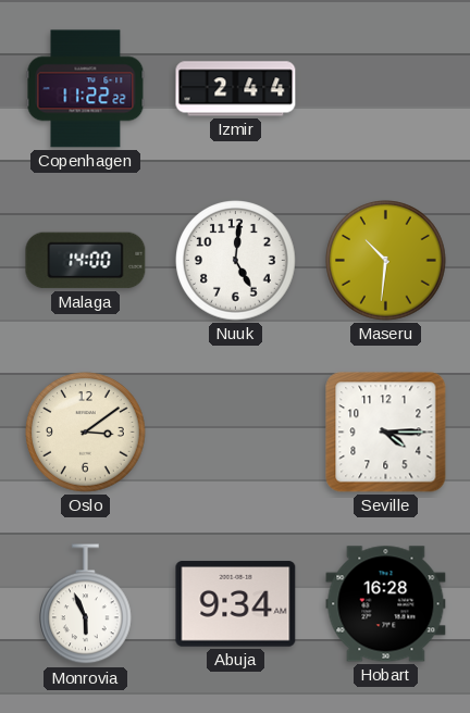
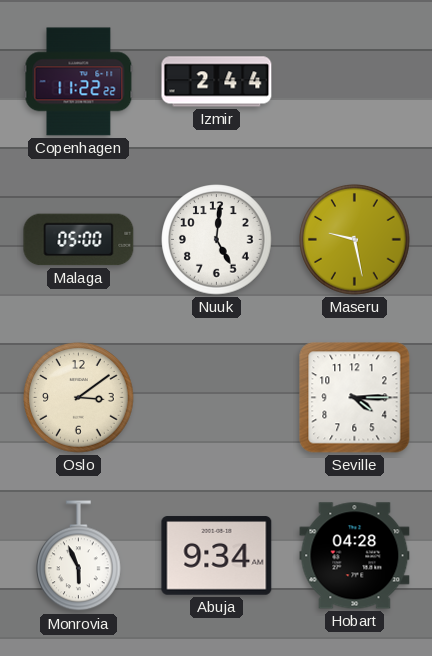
Malaga: 14:00 -> 05:00 (79, 240)
Maseru: 10:31 -> 9:28 (355, 240)
Hobart: 16:28 -> 04:28 (355, 556)
